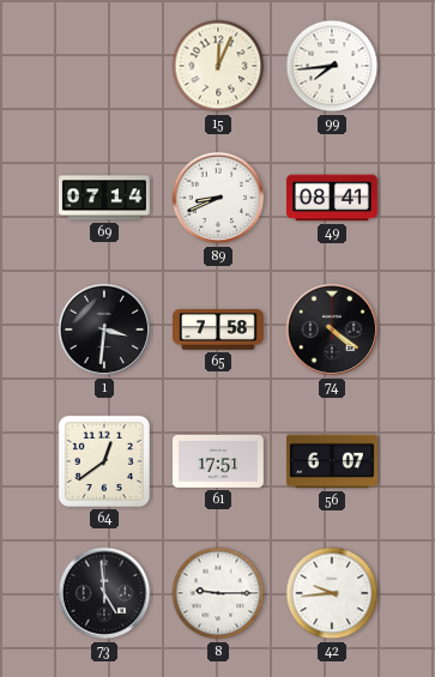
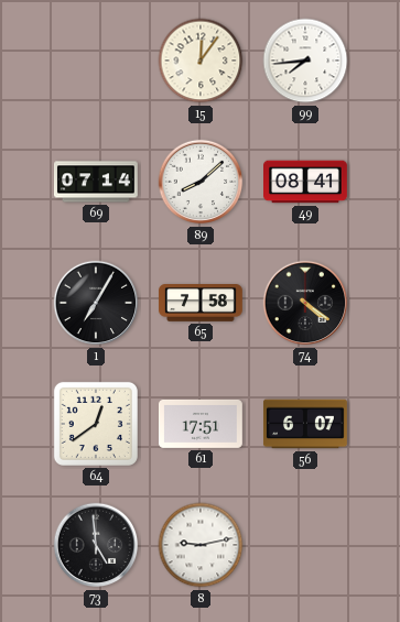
15: 12:04 -> 12:06 (201, 61)
89: 8:41 -> 8:08 (201, 182)
1: 3:31 -> 7:05 (96, 303)
8: 9:15 -> 9:13 (201, 545)
42: 9:44 -> none (332, 593)
